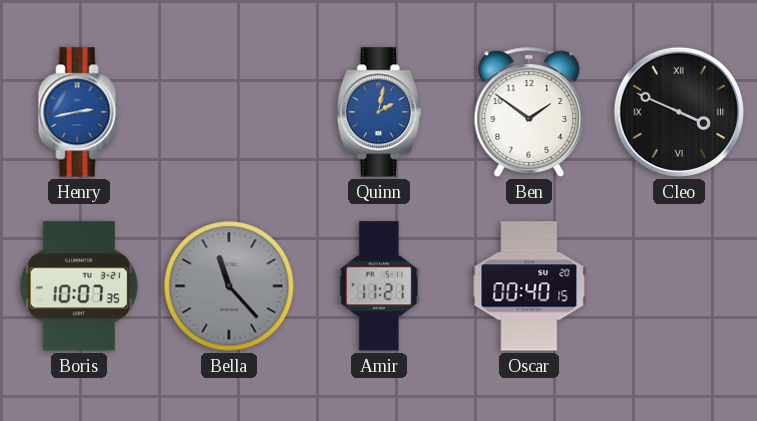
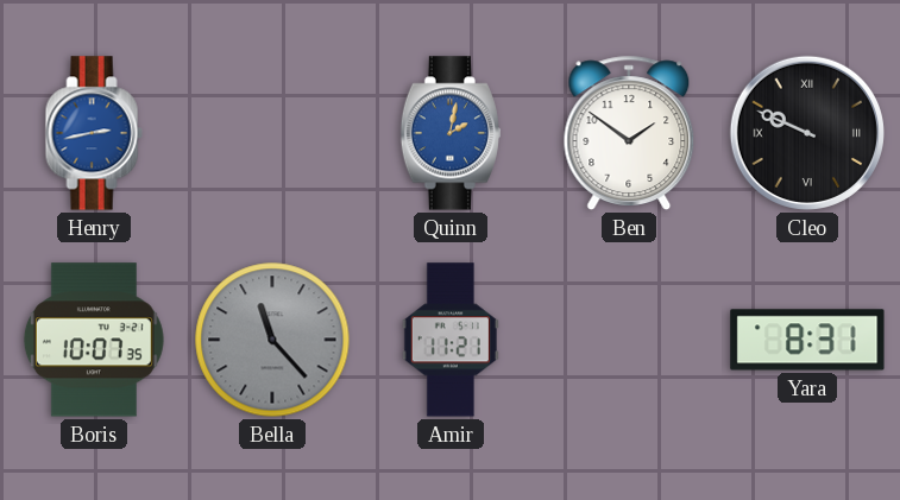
Cleo: 3:49 -> 9:49 (807, 133)
Oscar: 00:40 -> none (529, 286)
Yara: none -> 8:31 (807, 340)
